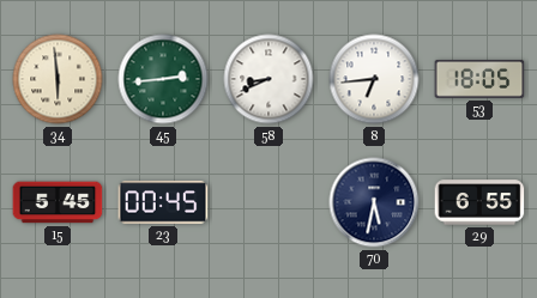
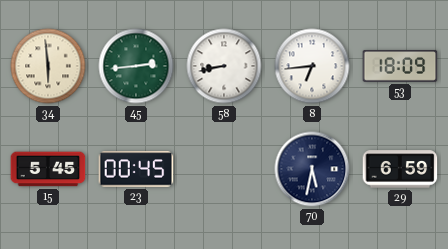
58: 8:41 -> 8:43 (224, 66)
53: 18:05 -> 18:09 (400, 66)
29: 6:55 -> 6:59 (400, 169)
